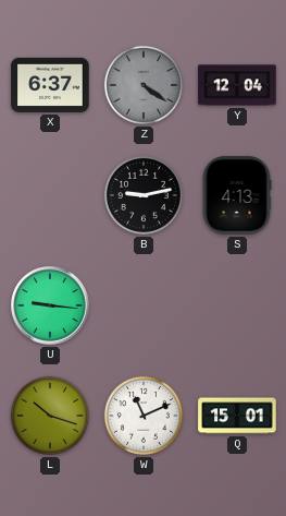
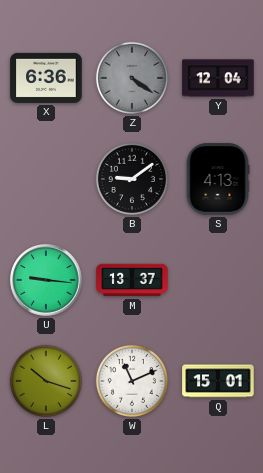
X: 6:37 -> 6:36 (46, 78)
B: 9:13 -> 9:09 (132, 179)
M: none -> 13:37 (132, 280)
